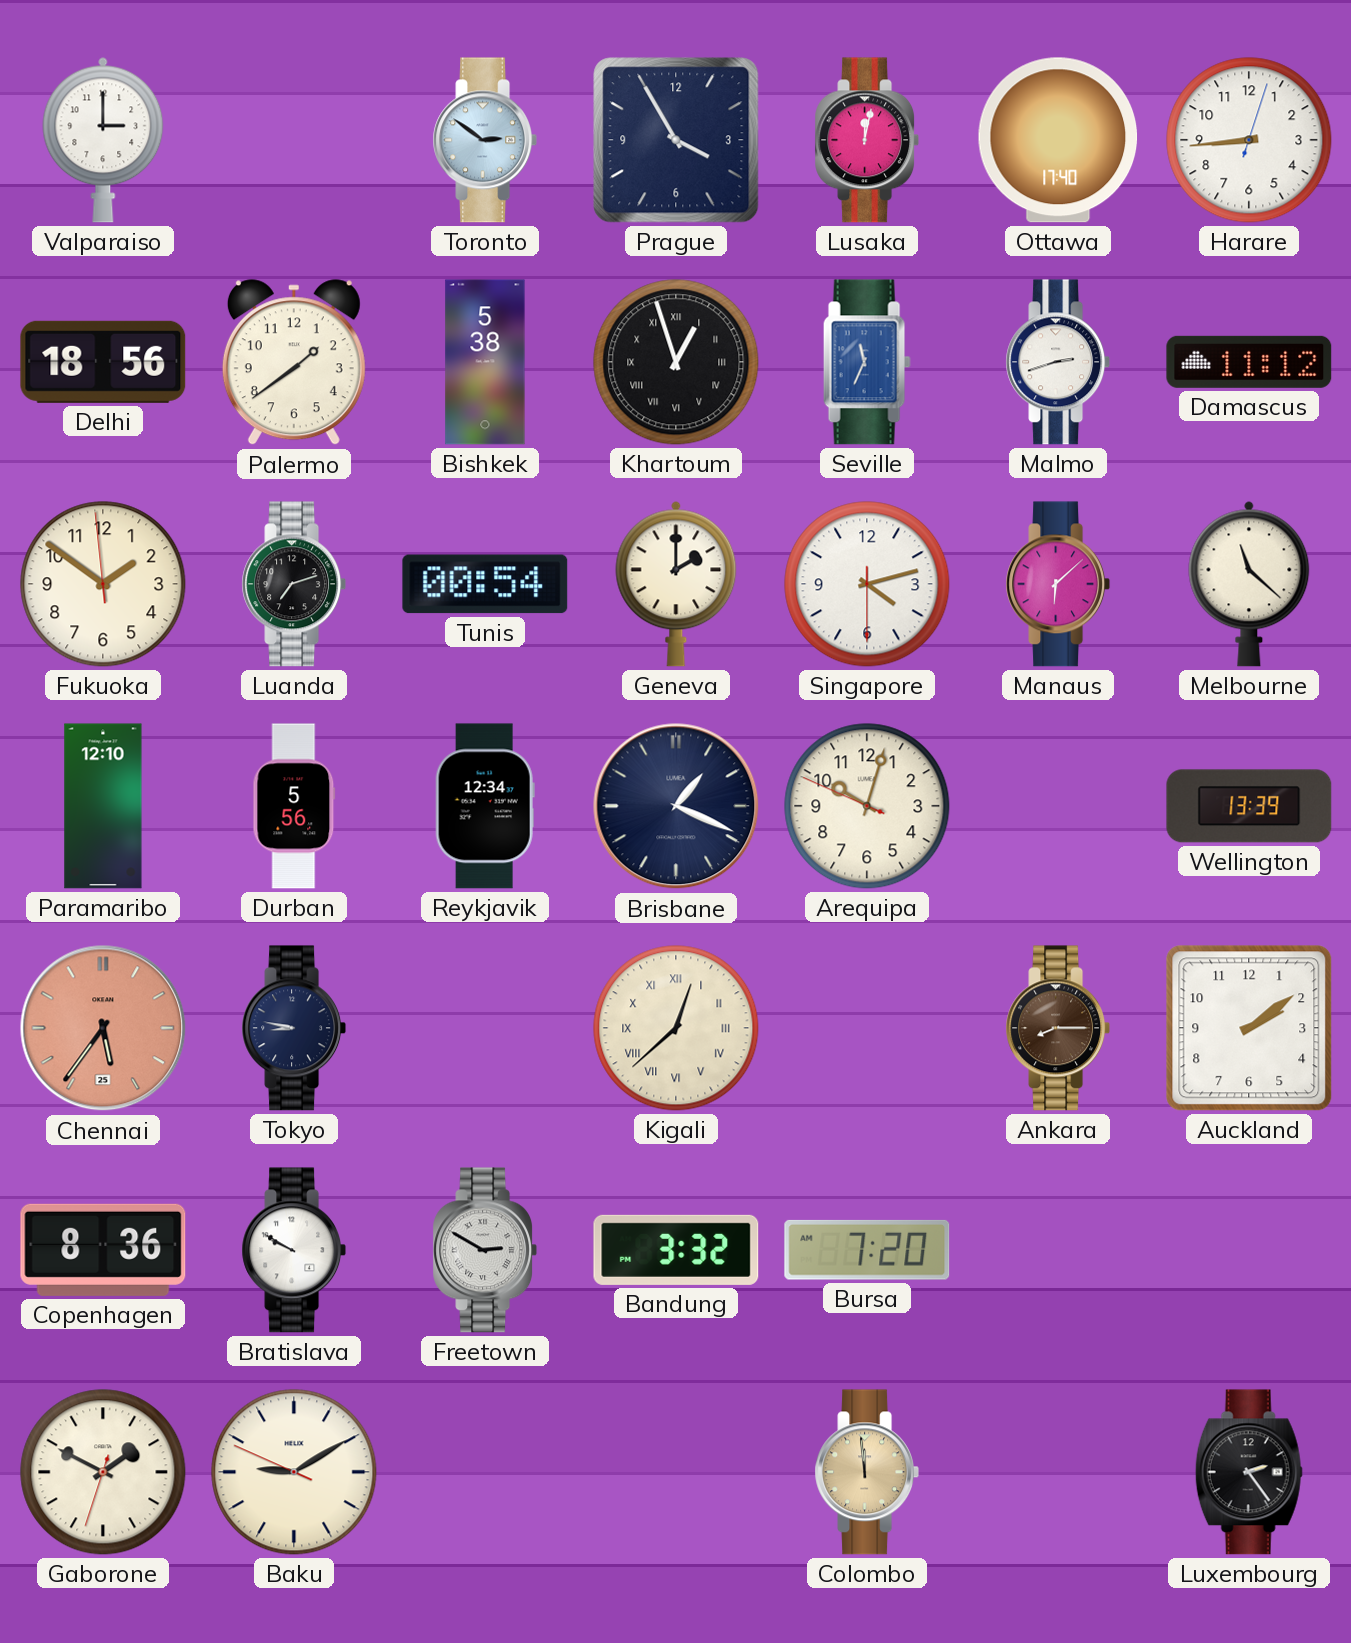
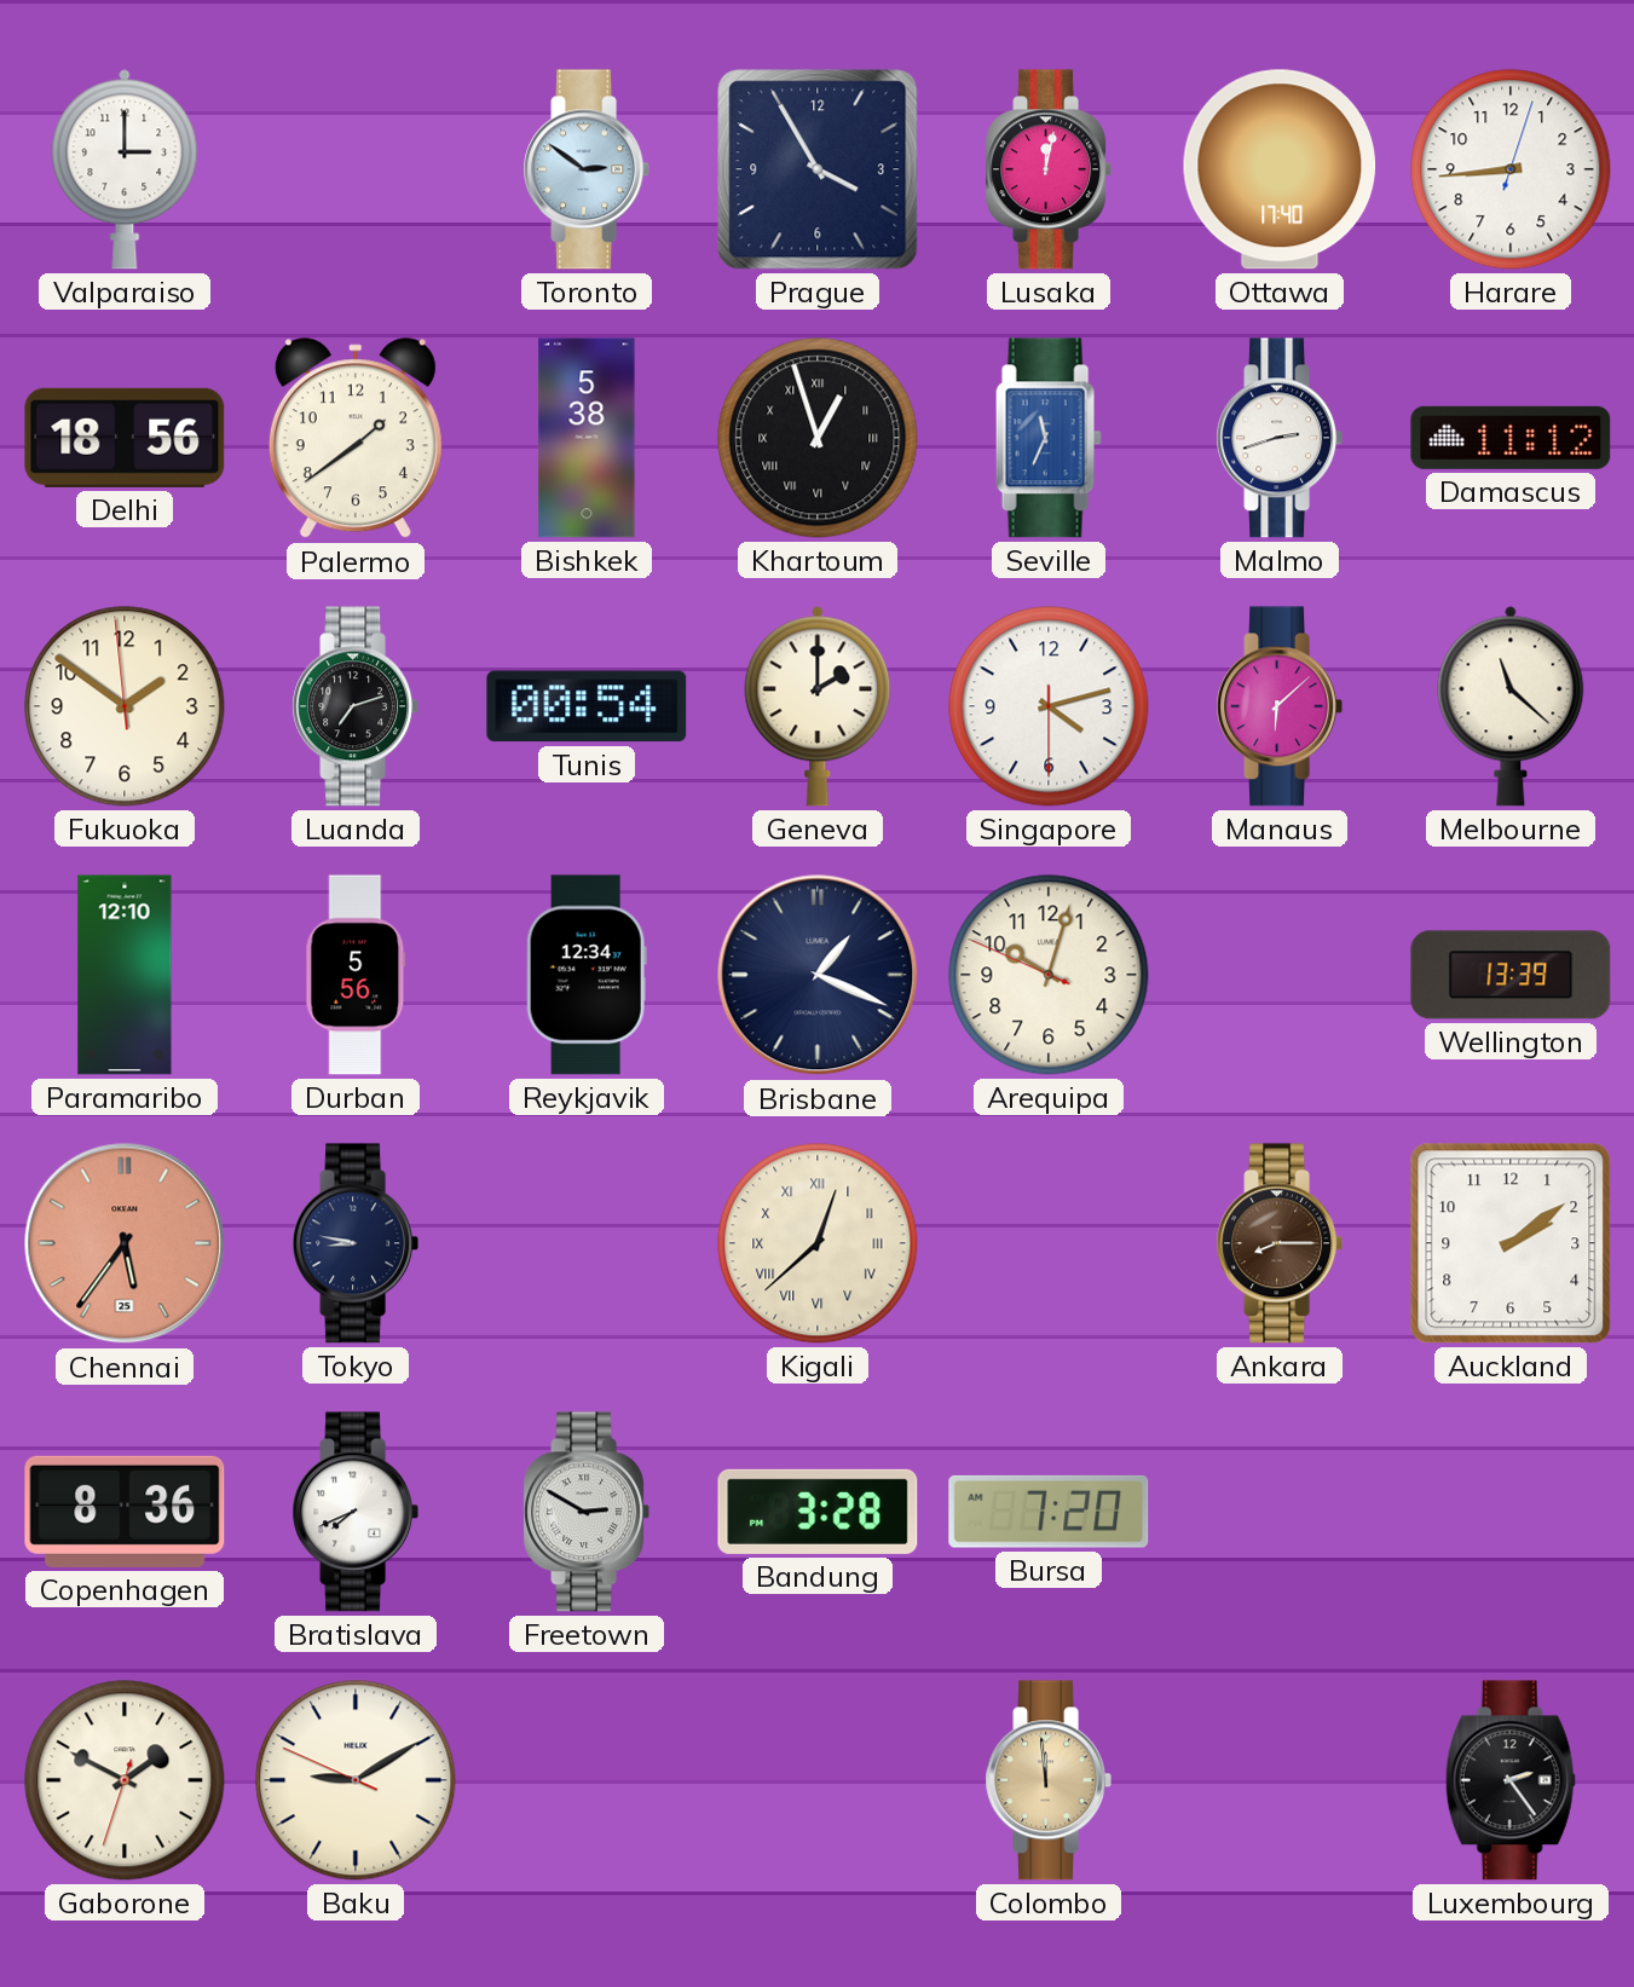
Bratislava: 9:50 -> 7:41 (356, 1512)
Bandung: 3:32 -> 3:28 (818, 1512)
